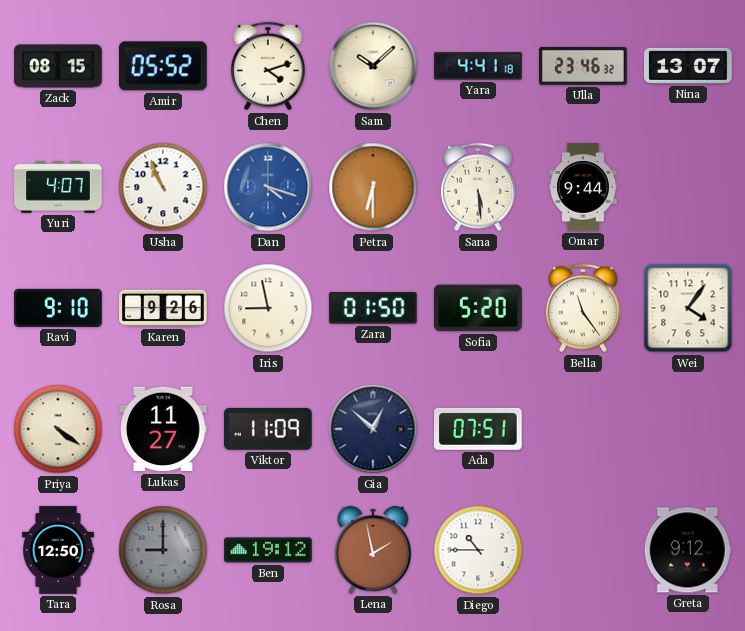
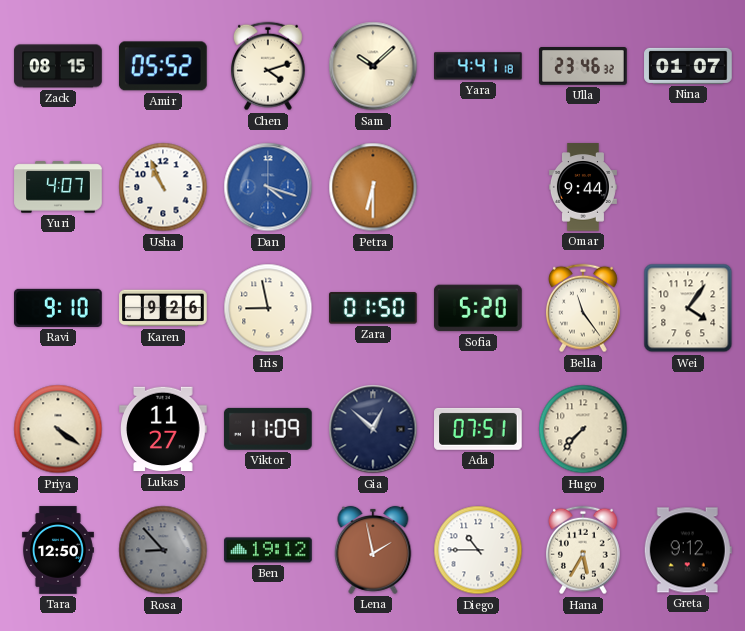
Nina: 13:07 -> 01:07 (688, 66)
Sana: 5:29 -> none (478, 187)
Hugo: none -> 7:37 (583, 429)
Rosa: 9:00 -> 8:53 (163, 550)
Hana: none -> 5:35 (583, 550)
